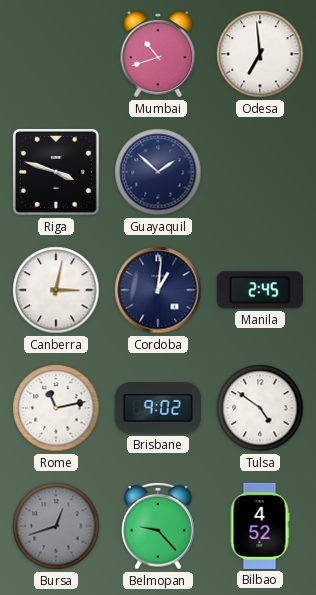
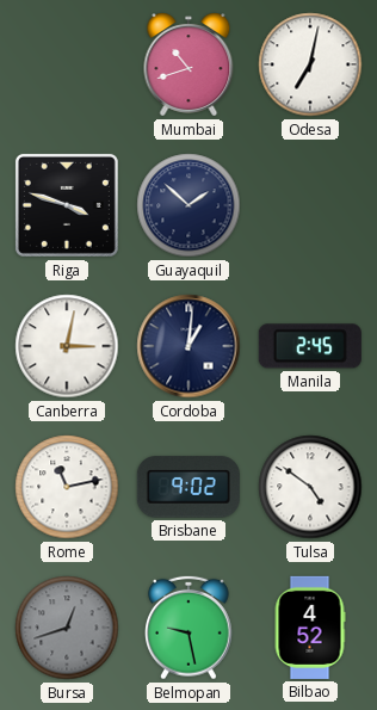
Odesa: 6:59 -> 7:02 (310, 64)
Belmopan: 9:23 -> 9:28 (190, 628)
